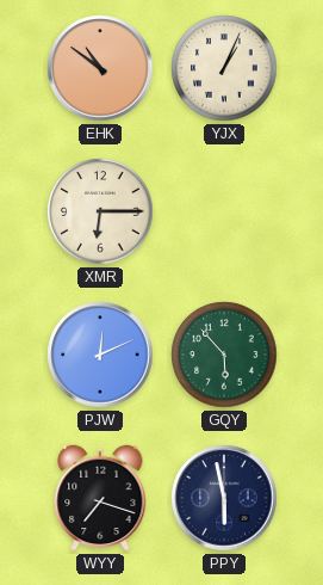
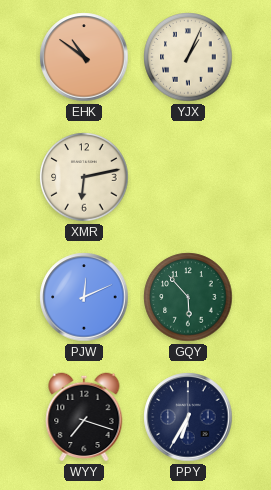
XMR: 6:15 -> 6:13 (84, 177)
PPY: 5:58 -> 6:35 (188, 417)
